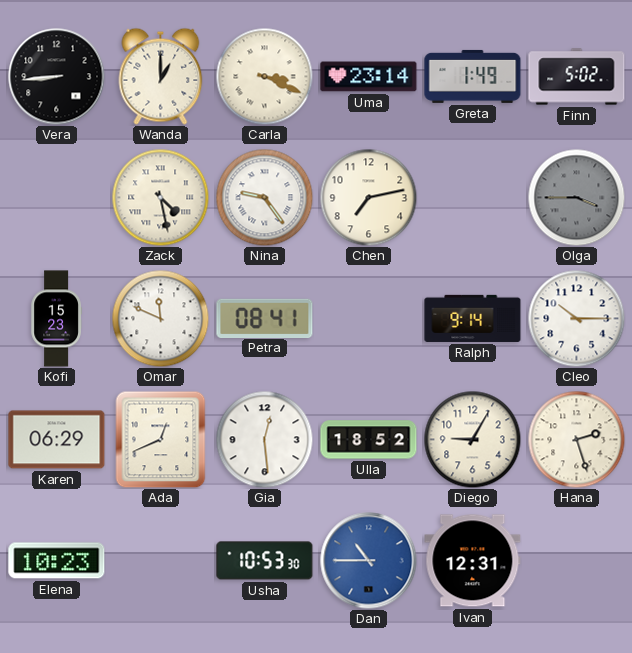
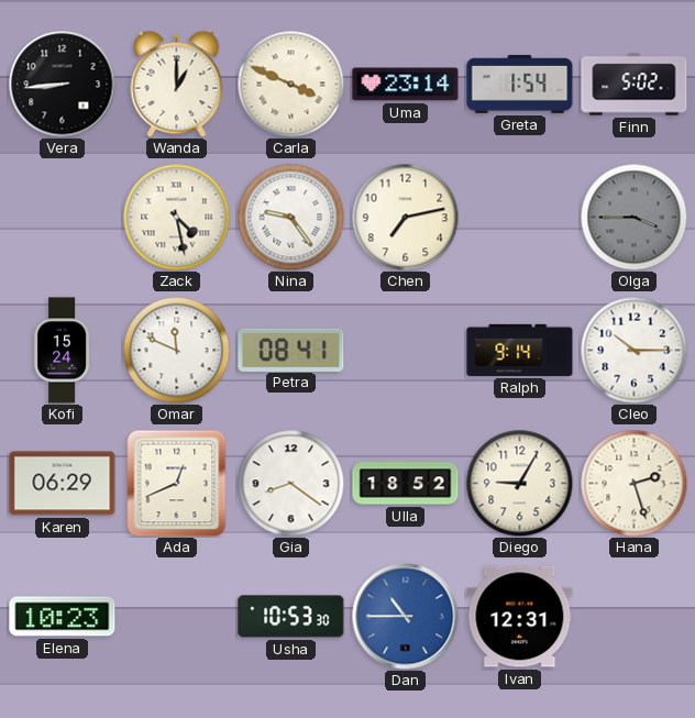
Carla: 3:19 -> 3:49 (290, 84)
Greta: 1:49 -> 1:54 (520, 84)
Kofi: 15:23 -> 15:24 (62, 351)
Gia: 12:29 -> 8:21 (290, 483)
